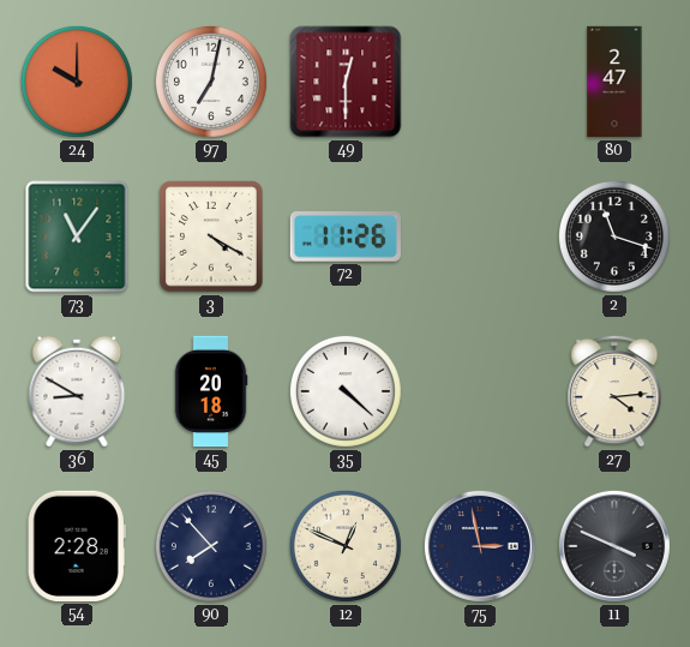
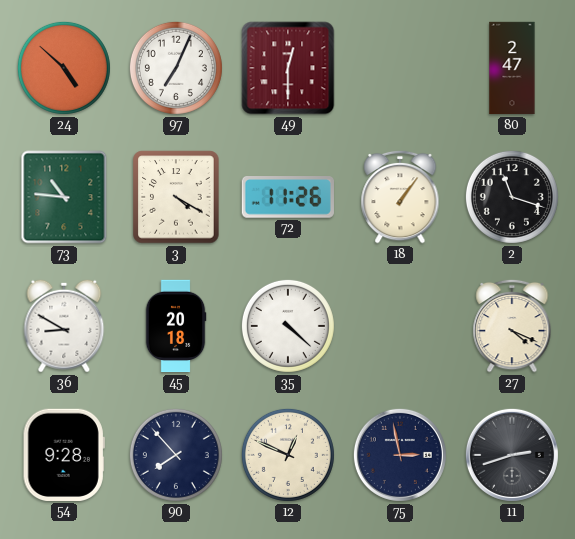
24: 10:00 -> 4:52 (64, 68)
97: 7:02 -> 7:04 (176, 68)
73: 11:06 -> 10:46 (64, 197)
18: none -> 1:06 (400, 197)
27: 4:14 -> 4:19 (512, 326)
54: 2:28 -> 9:28 (64, 455)
11: 3:49 -> 2:42 (512, 455)
